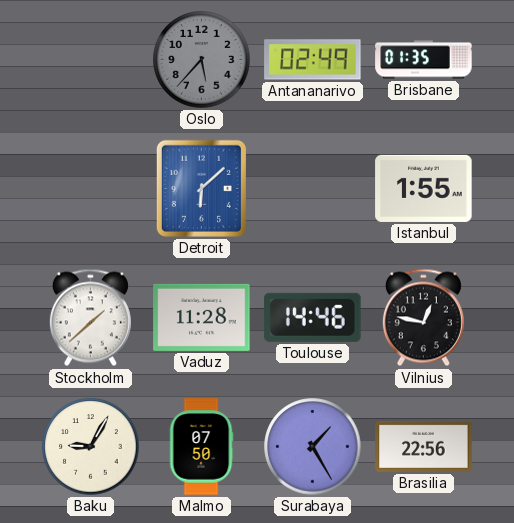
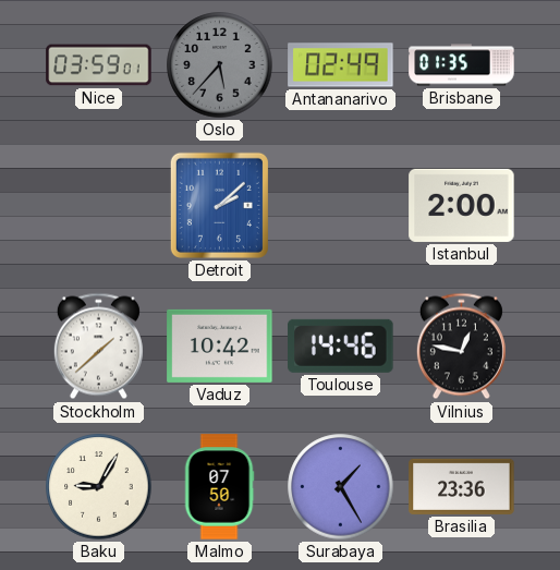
Nice: none -> 03:59 (99, 65)
Detroit: 6:08 -> 2:08 (219, 205)
Istanbul: 1:55 -> 2:00 (462, 205)
Vaduz: 11:28 -> 10:42 (220, 345)
Brasilia: 22:56 -> 23:36 (462, 486)
